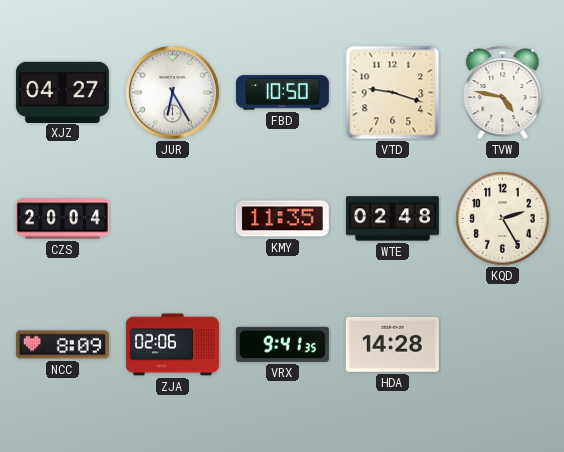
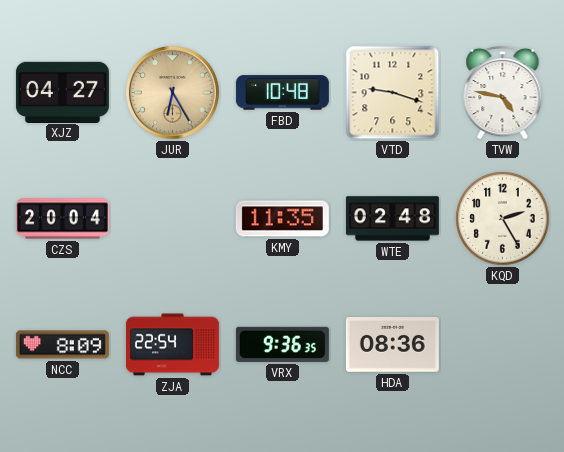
JUR dial: white -> champagne (173, 93)
FBD: 10:50 -> 10:48 (282, 93)
ZJA: 02:06 -> 22:54 (172, 345)
VRX: 9:41 -> 9:36 (282, 344)
HDA: 14:28 -> 08:36 (392, 345)
